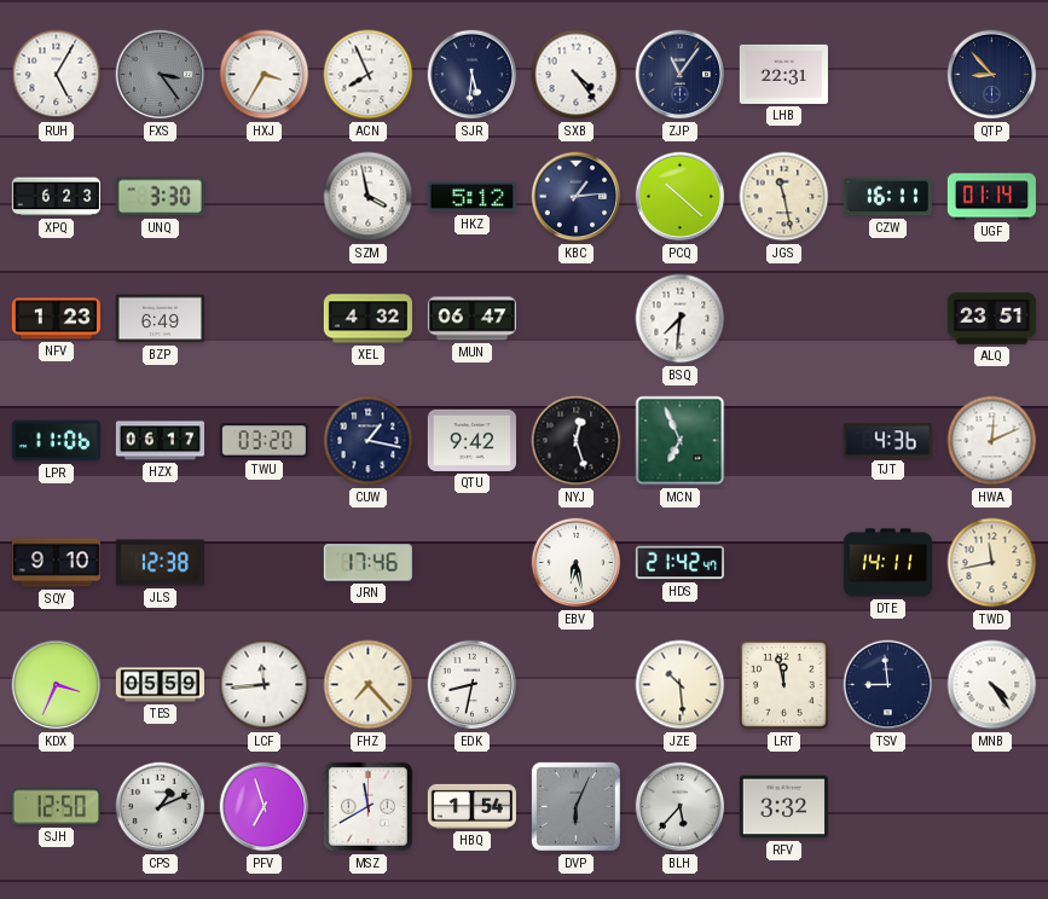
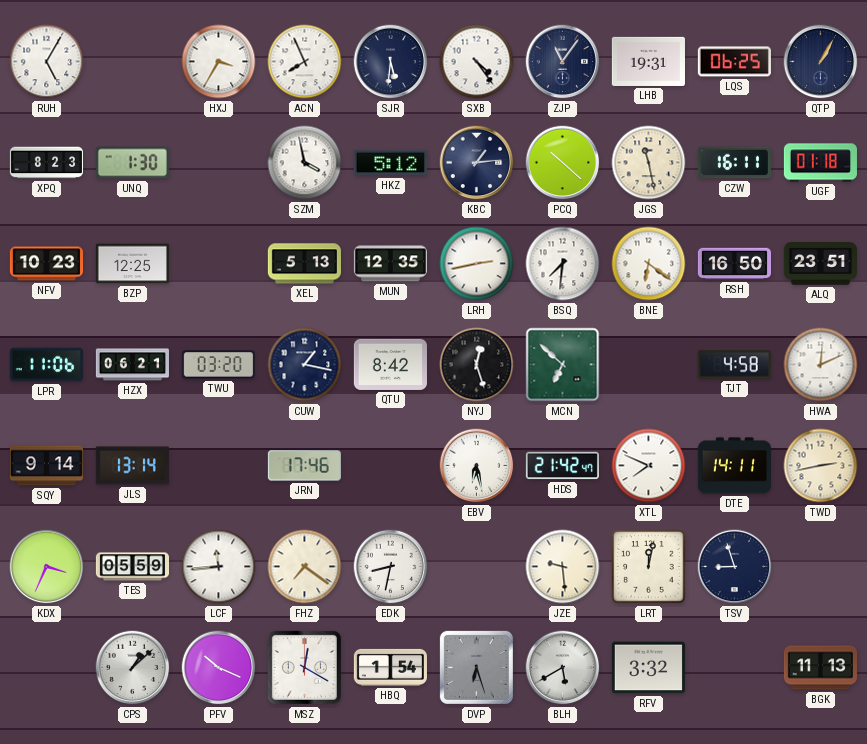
FXS: 3:24 -> none (161, 75)
LHB: 22:31 -> 19:31 (648, 61)
LQS: none -> 06:25 (734, 62)
QTP: 8:53 -> 1:05 (821, 62)
XPQ: 6:23 -> 8:23 (46, 163)
UNQ: 3:30 -> 1:30 (132, 163)
UGF: 01:14 -> 01:18 (820, 163)
NFV: 1:23 -> 10:23 (46, 264)
BZP: 6:49 -> 12:25 (132, 264)
XEL: 4:32 -> 5:13 (304, 264)
MUN: 06:47 -> 12:35 (390, 264)
LRH: none -> 2:43 (477, 264)
BNE: none -> 6:21 (649, 264)
RSH: none -> 16:50 (734, 264)
HZX: 06:17 -> 06:21 (132, 365)
QTU: 9:42 -> 8:42 (390, 364)
MCN: 6:56 -> 6:52 (563, 365)
TJT: 4:36 -> 4:58 (734, 365)
SQY: 9:10 -> 9:14 (46, 466)
JLS: 12:38 -> 13:14 (132, 466)
XTL: none -> 7:49 (649, 466)
TWD: 11:43 -> 2:43 (821, 466)
FHZ: 7:23 -> 7:21 (305, 567)
JZE: 10:29 -> 9:29 (563, 567)
LRT: 11:58 -> 12:02 (649, 567)
TSV: 8:59 -> 8:57 (735, 567)
MNB: 4:24 -> none (992, 685)
SJH: 12:50 -> none (56, 807)
CPS: 1:11 -> 1:08 (133, 668)
PFV: 6:57 -> 10:19 (219, 668)
MSZ: 11:40 -> 12:20 (304, 667)
DVP: 6:04 -> 6:27 (476, 667)
BLH: 5:37 -> 5:40 (563, 668)
BGK: none -> 11:13 (820, 668)
